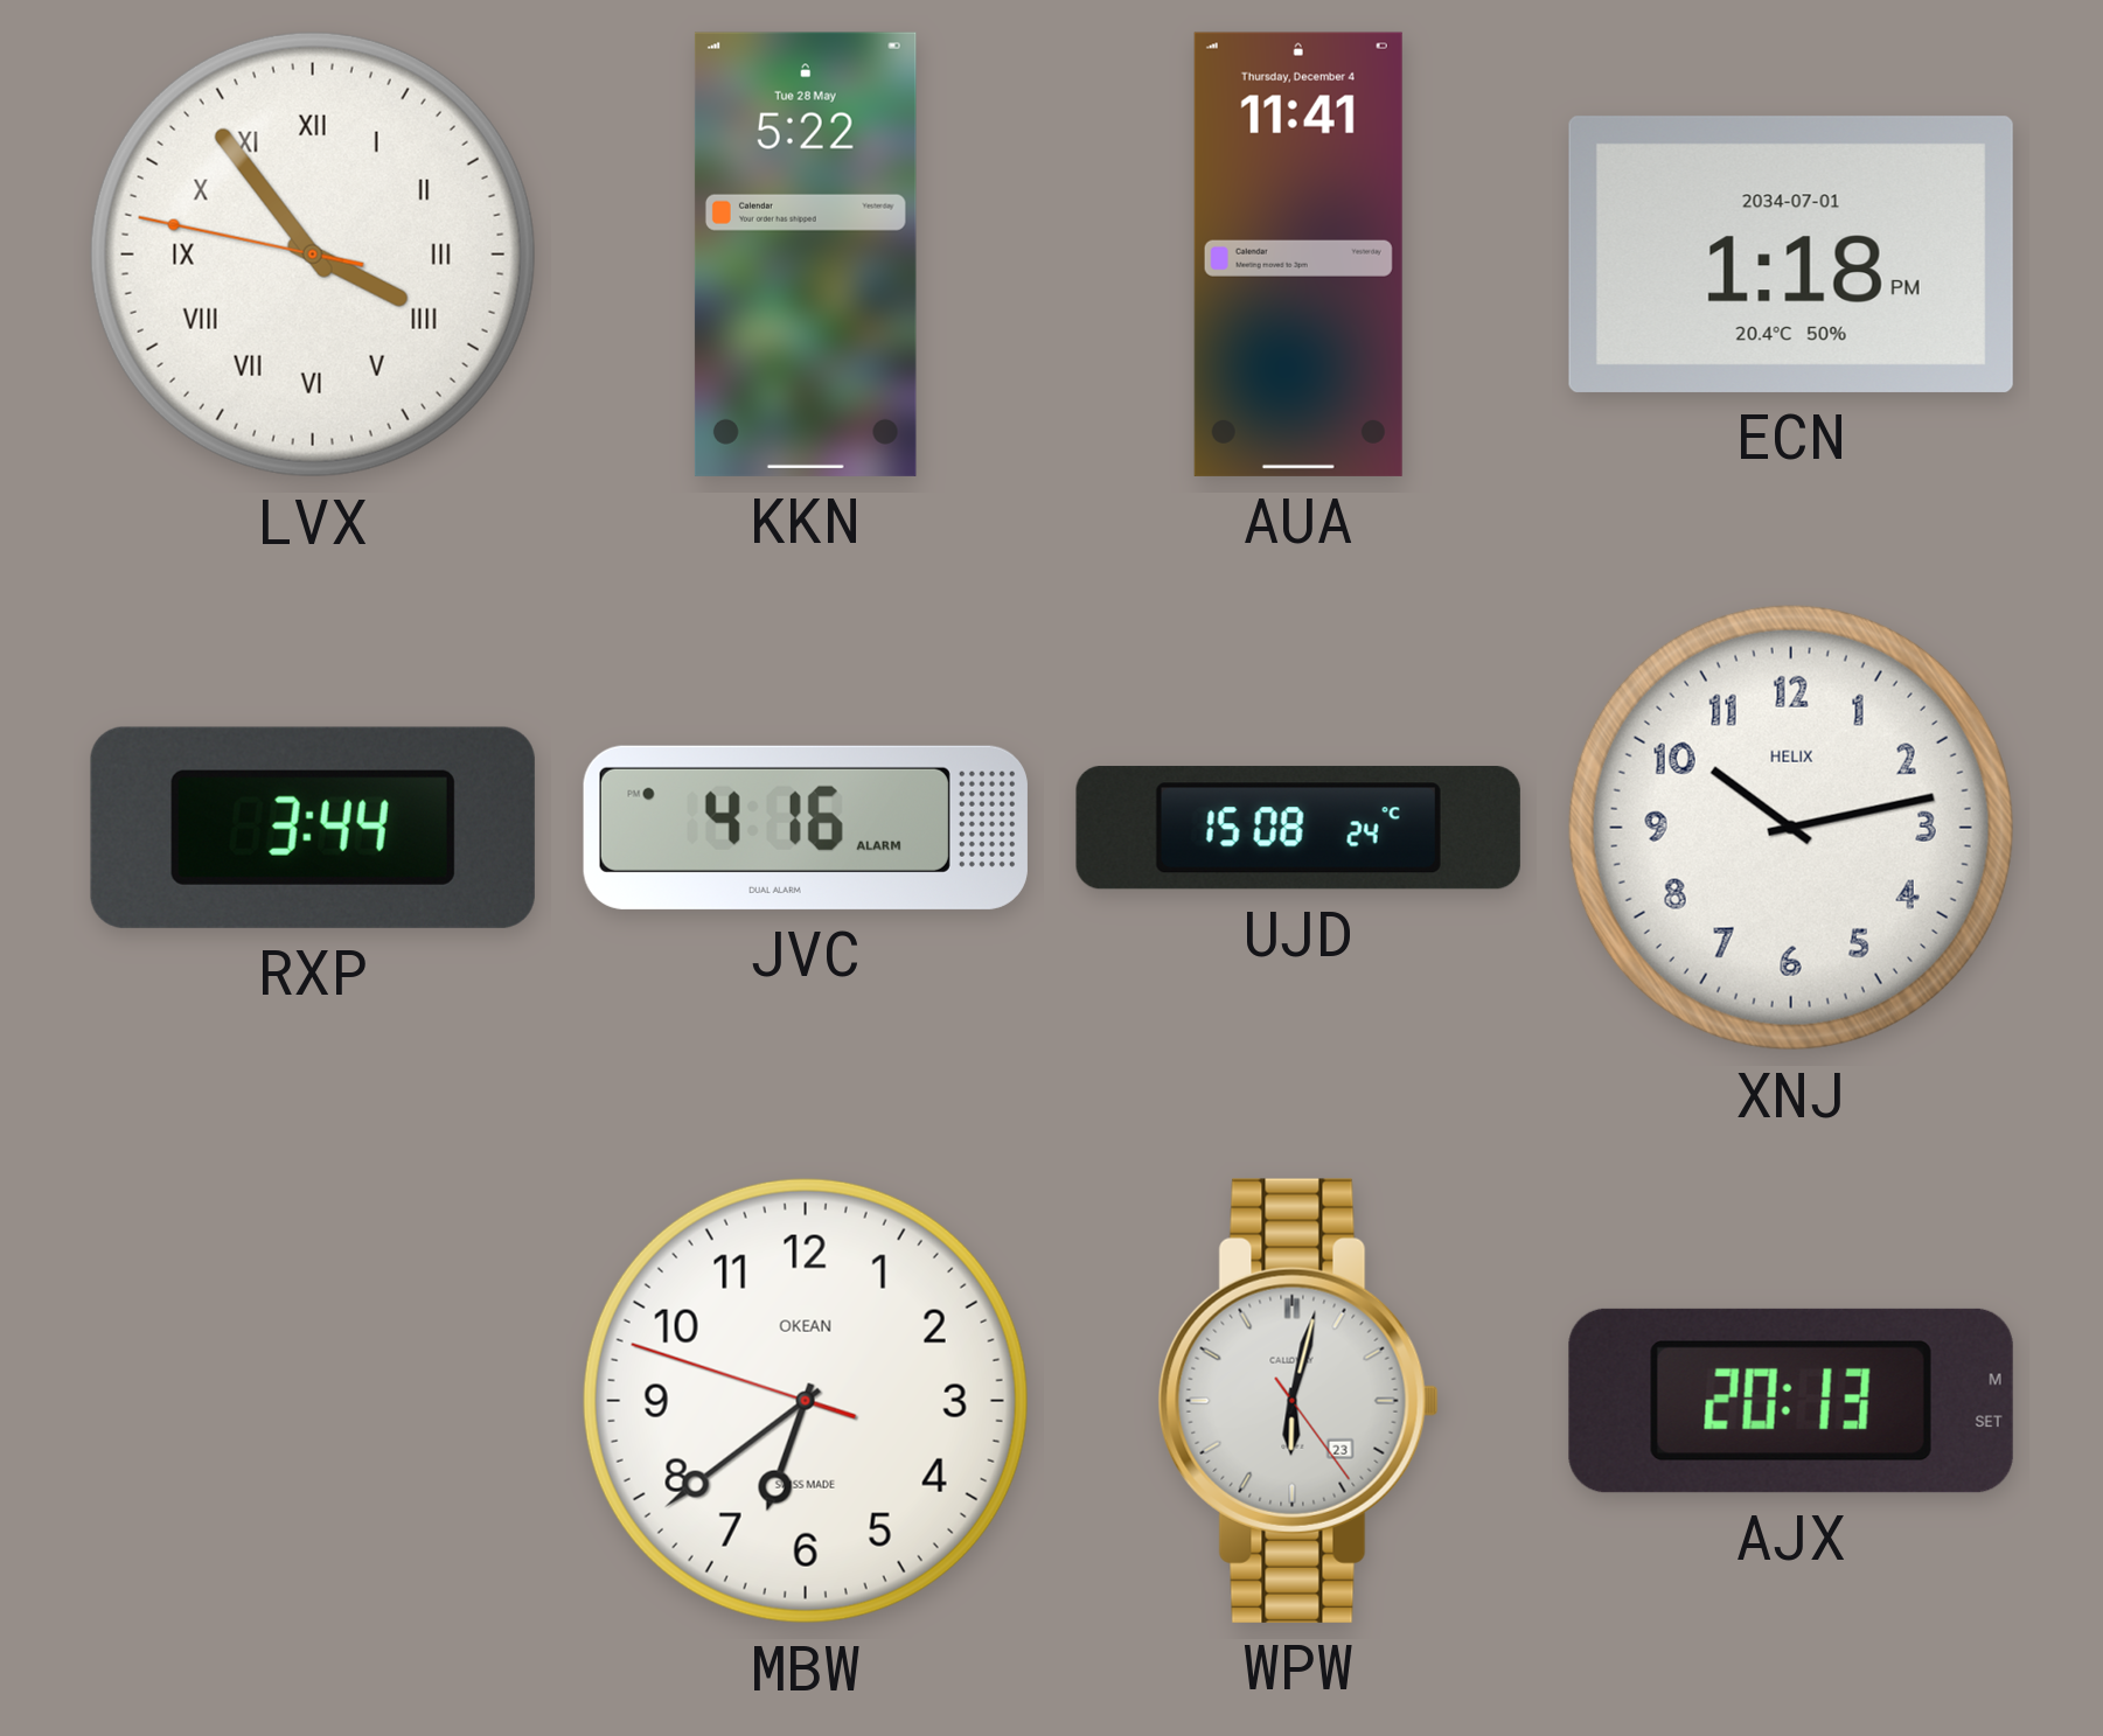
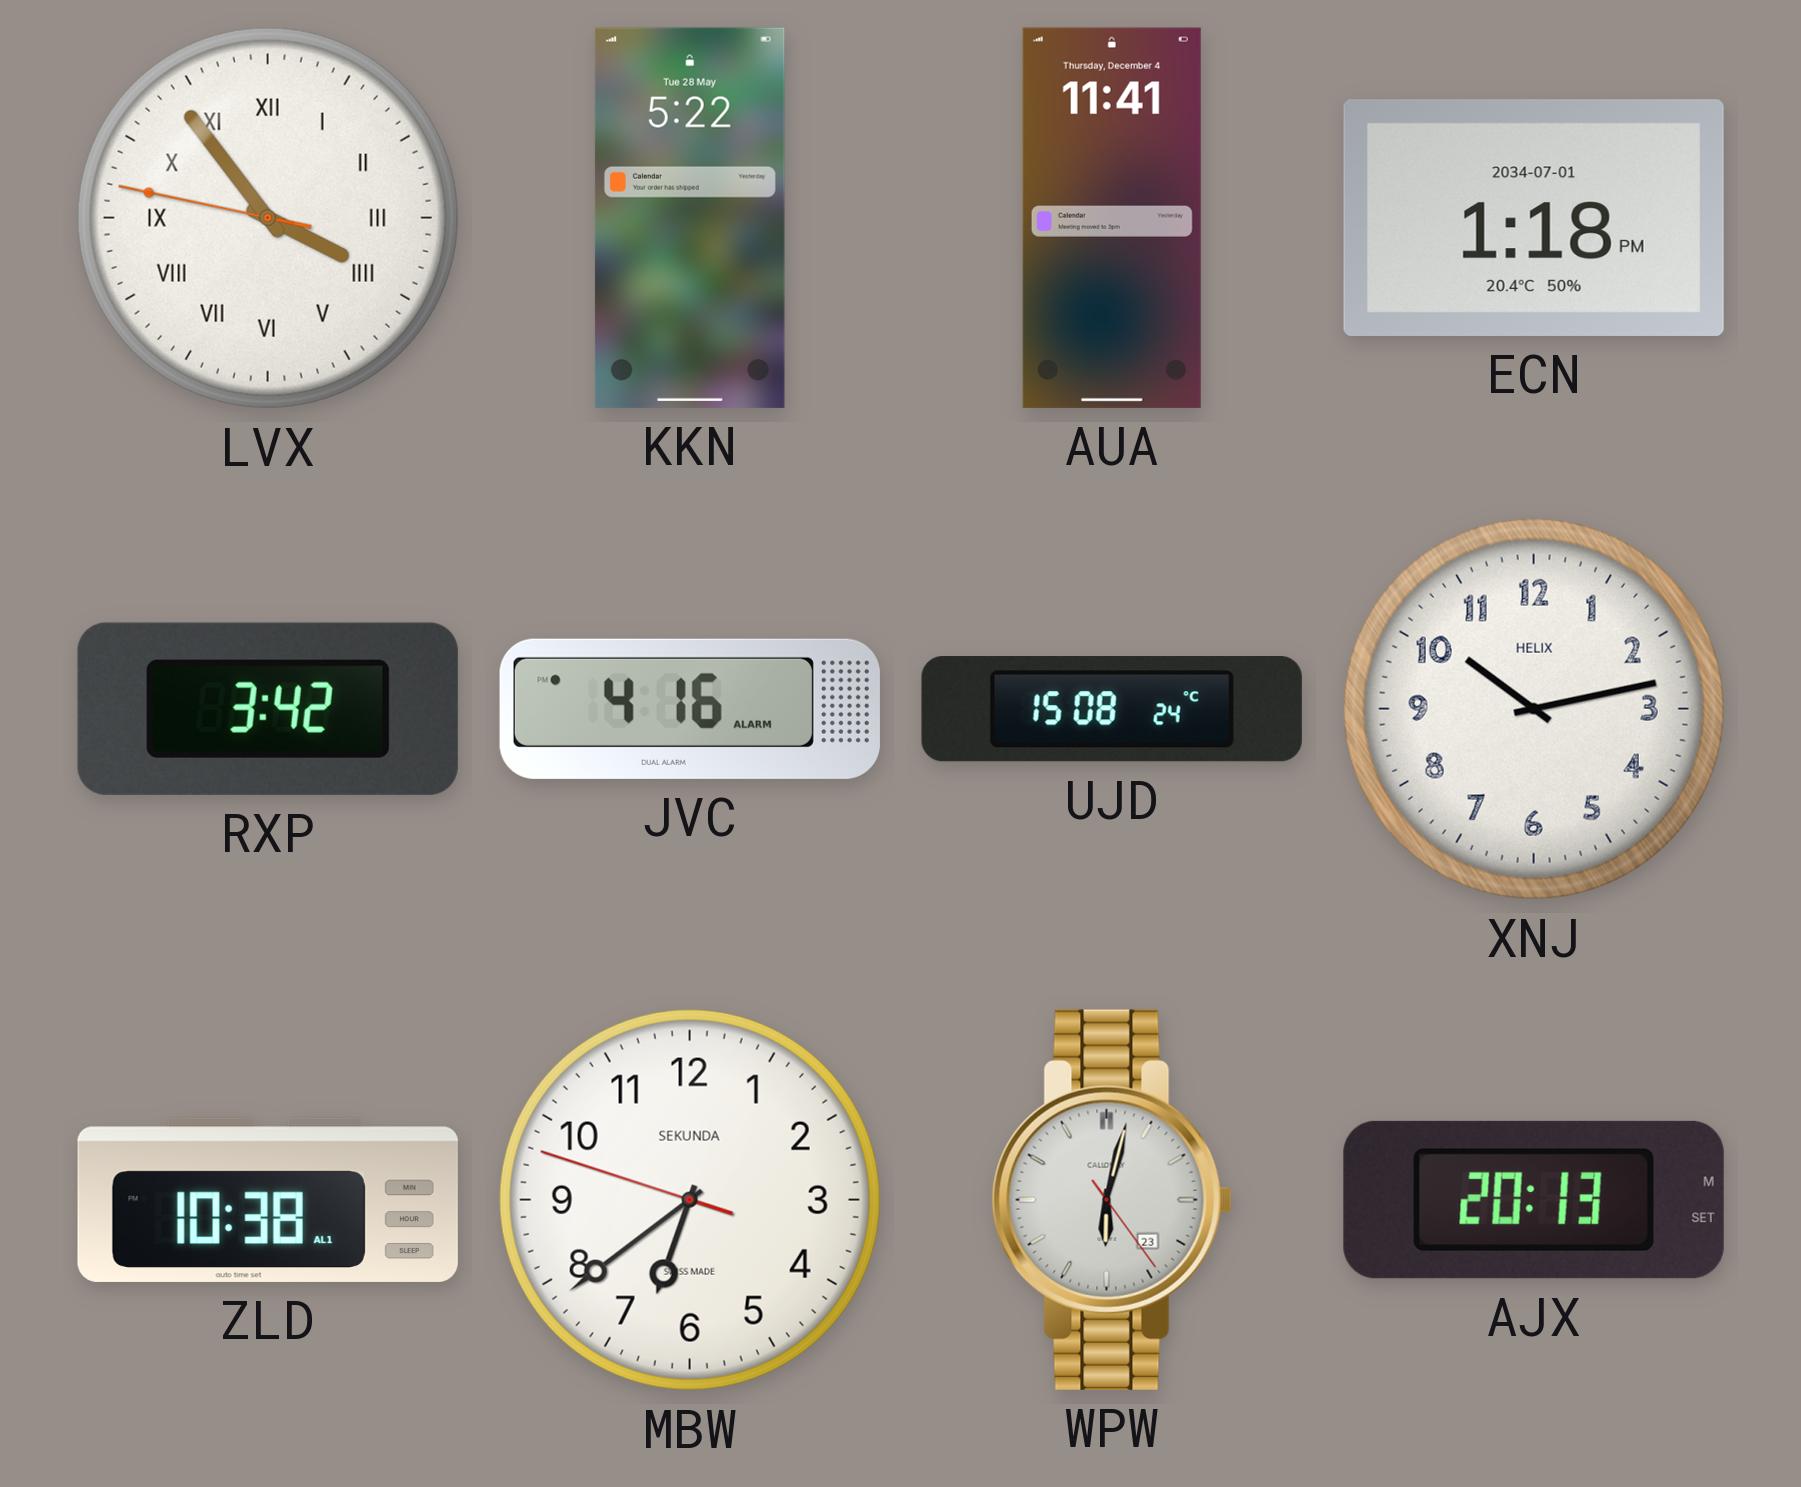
RXP: 3:44 -> 3:42 (268, 709)
ZLD: none -> 10:38 (268, 1200)
MBW brand: OKEAN -> SEKUNDA (690, 1200)
